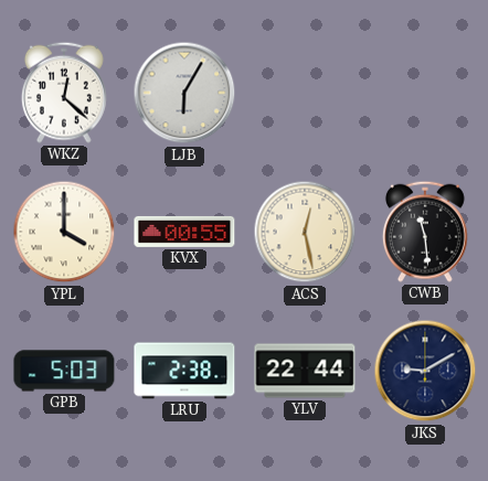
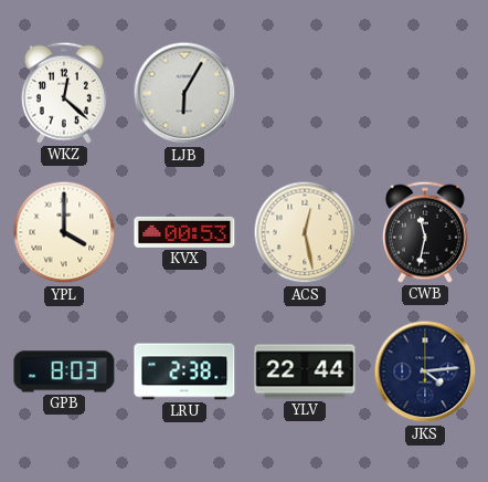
KVX: 00:55 -> 00:53 (184, 232)
CWB: 11:29 -> 11:32 (425, 232)
GPB: 5:03 -> 8:03 (64, 371)
JKS: 9:10 -> 4:14 (425, 371)
